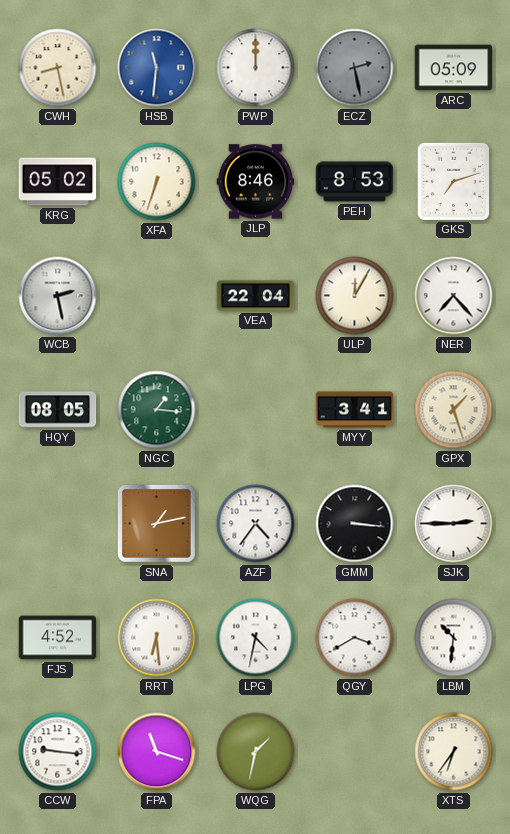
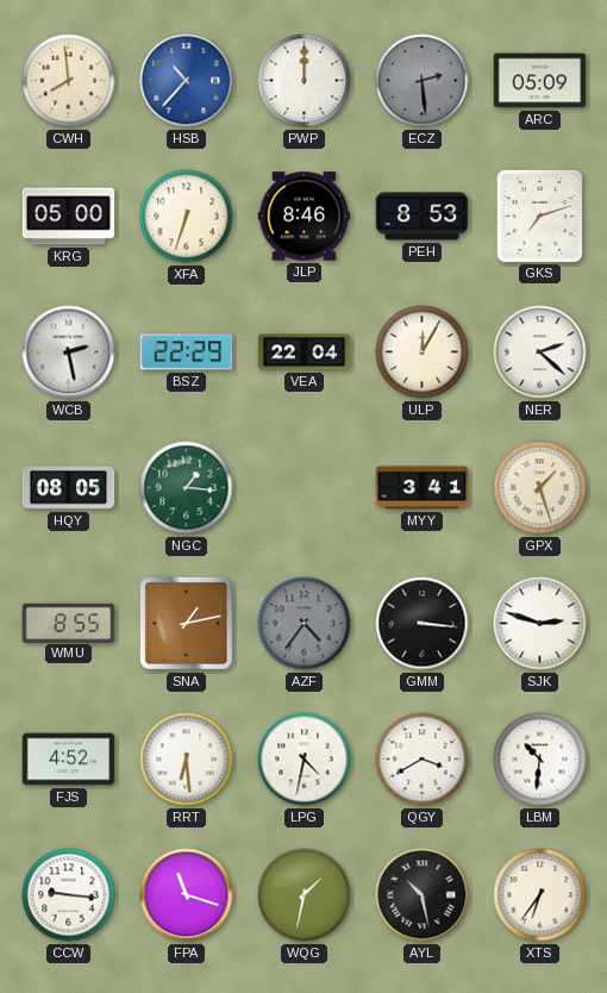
CWH: 8:28 -> 7:59 (69, 81)
HSB: 11:31 -> 10:37 (187, 81)
ECZ: 2:28 -> 2:29 (423, 81)
KRG: 05:02 -> 05:00 (69, 217)
BSZ: none -> 22:29 (187, 352)
NER: 7:23 -> 2:22 (540, 352)
WMU: none -> 8:55 (69, 623)
AZF dial: white -> grey (305, 624)
SJK: 2:45 -> 2:48 (540, 624)
AYL: none -> 10:28 (423, 895)
